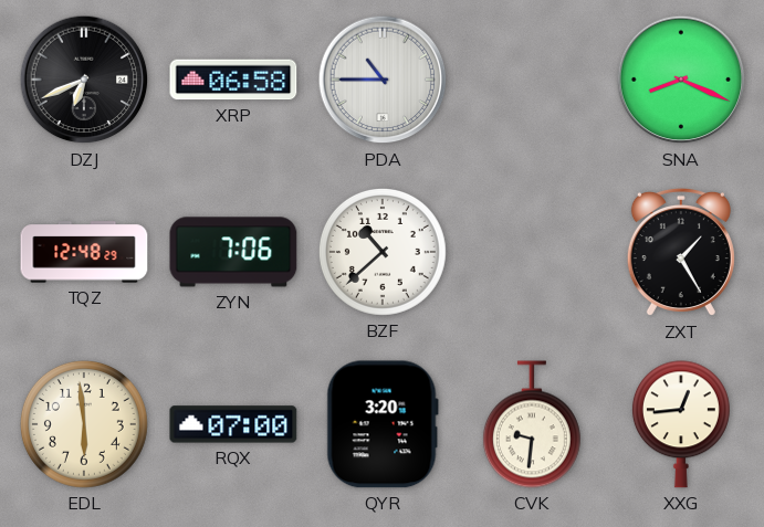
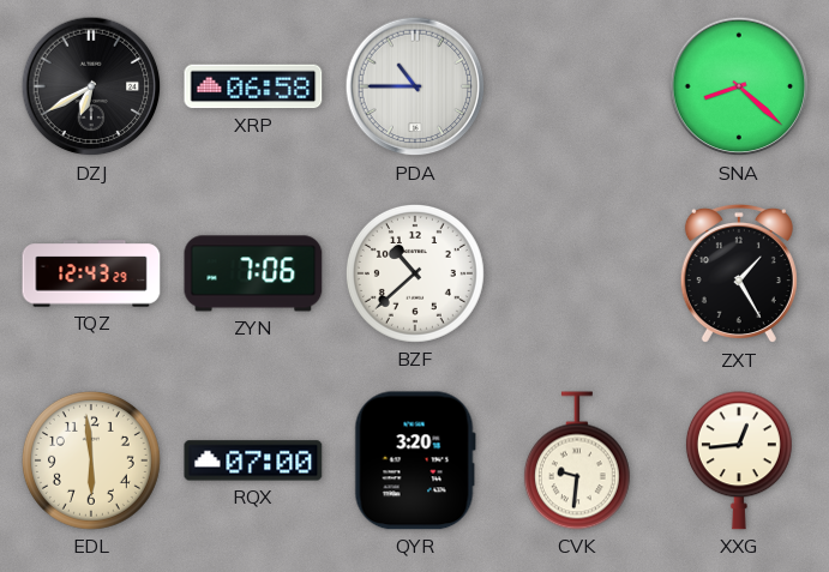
DZJ: 6:41 -> 6:40 (91, 86)
SNA: 8:19 -> 8:22 (739, 86)
TQZ: 12:48 -> 12:43 (91, 273)
